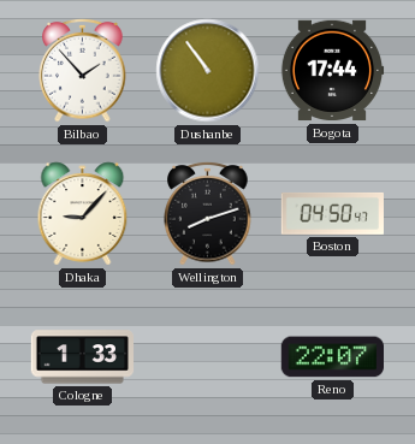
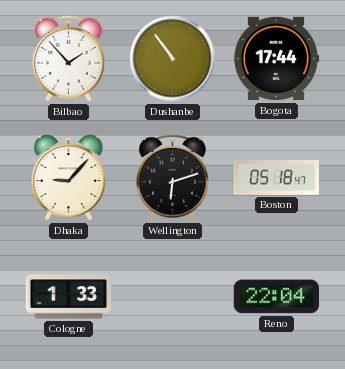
Wellington: 8:12 -> 6:12 (173, 177)
Boston: 04:50 -> 05:18 (277, 177)
Reno: 22:07 -> 22:04 (276, 297)
